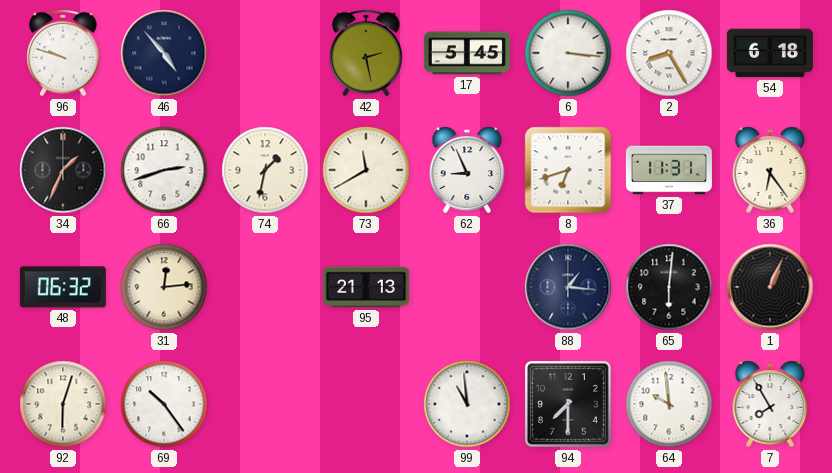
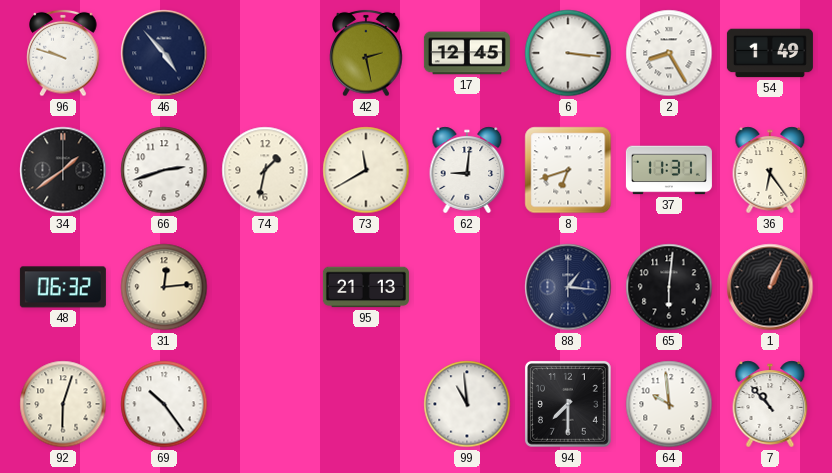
17: 5:45 -> 12:45 (467, 53)
54: 6:18 -> 1:49 (770, 53)
34: 1:34 -> 1:39 (63, 170)
62: 8:56 -> 9:01 (467, 170)
7: 7:55 -> 10:53 (770, 404)
